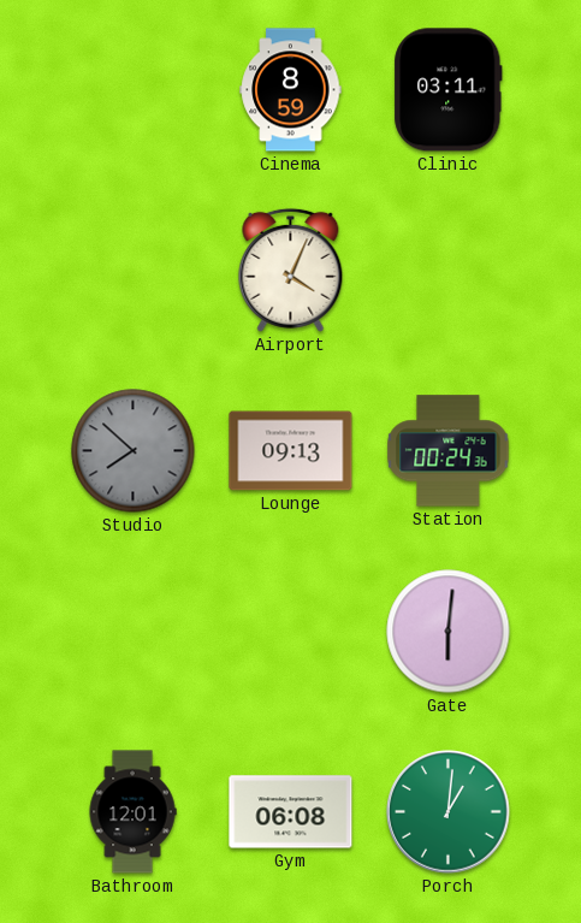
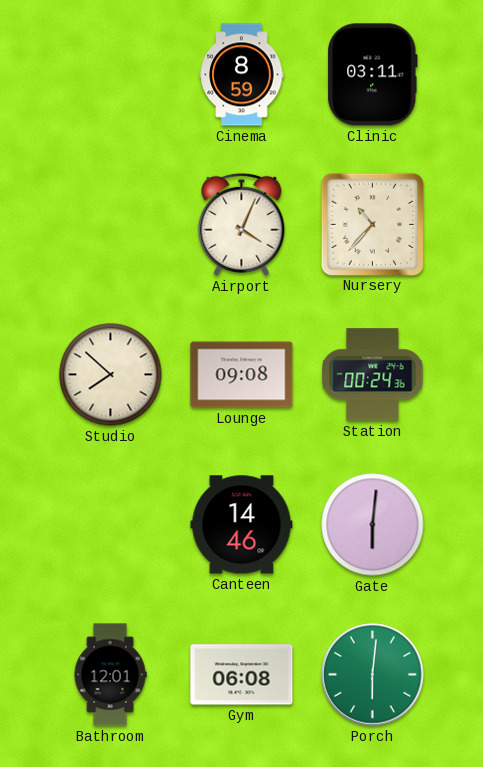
Nursery: none -> 10:37 (372, 224)
Studio dial: grey -> cream (111, 375)
Lounge: 09:13 -> 09:08 (242, 375)
Canteen: none -> 14:46 (242, 525)
Porch: 1:01 -> 6:01 (373, 675)
